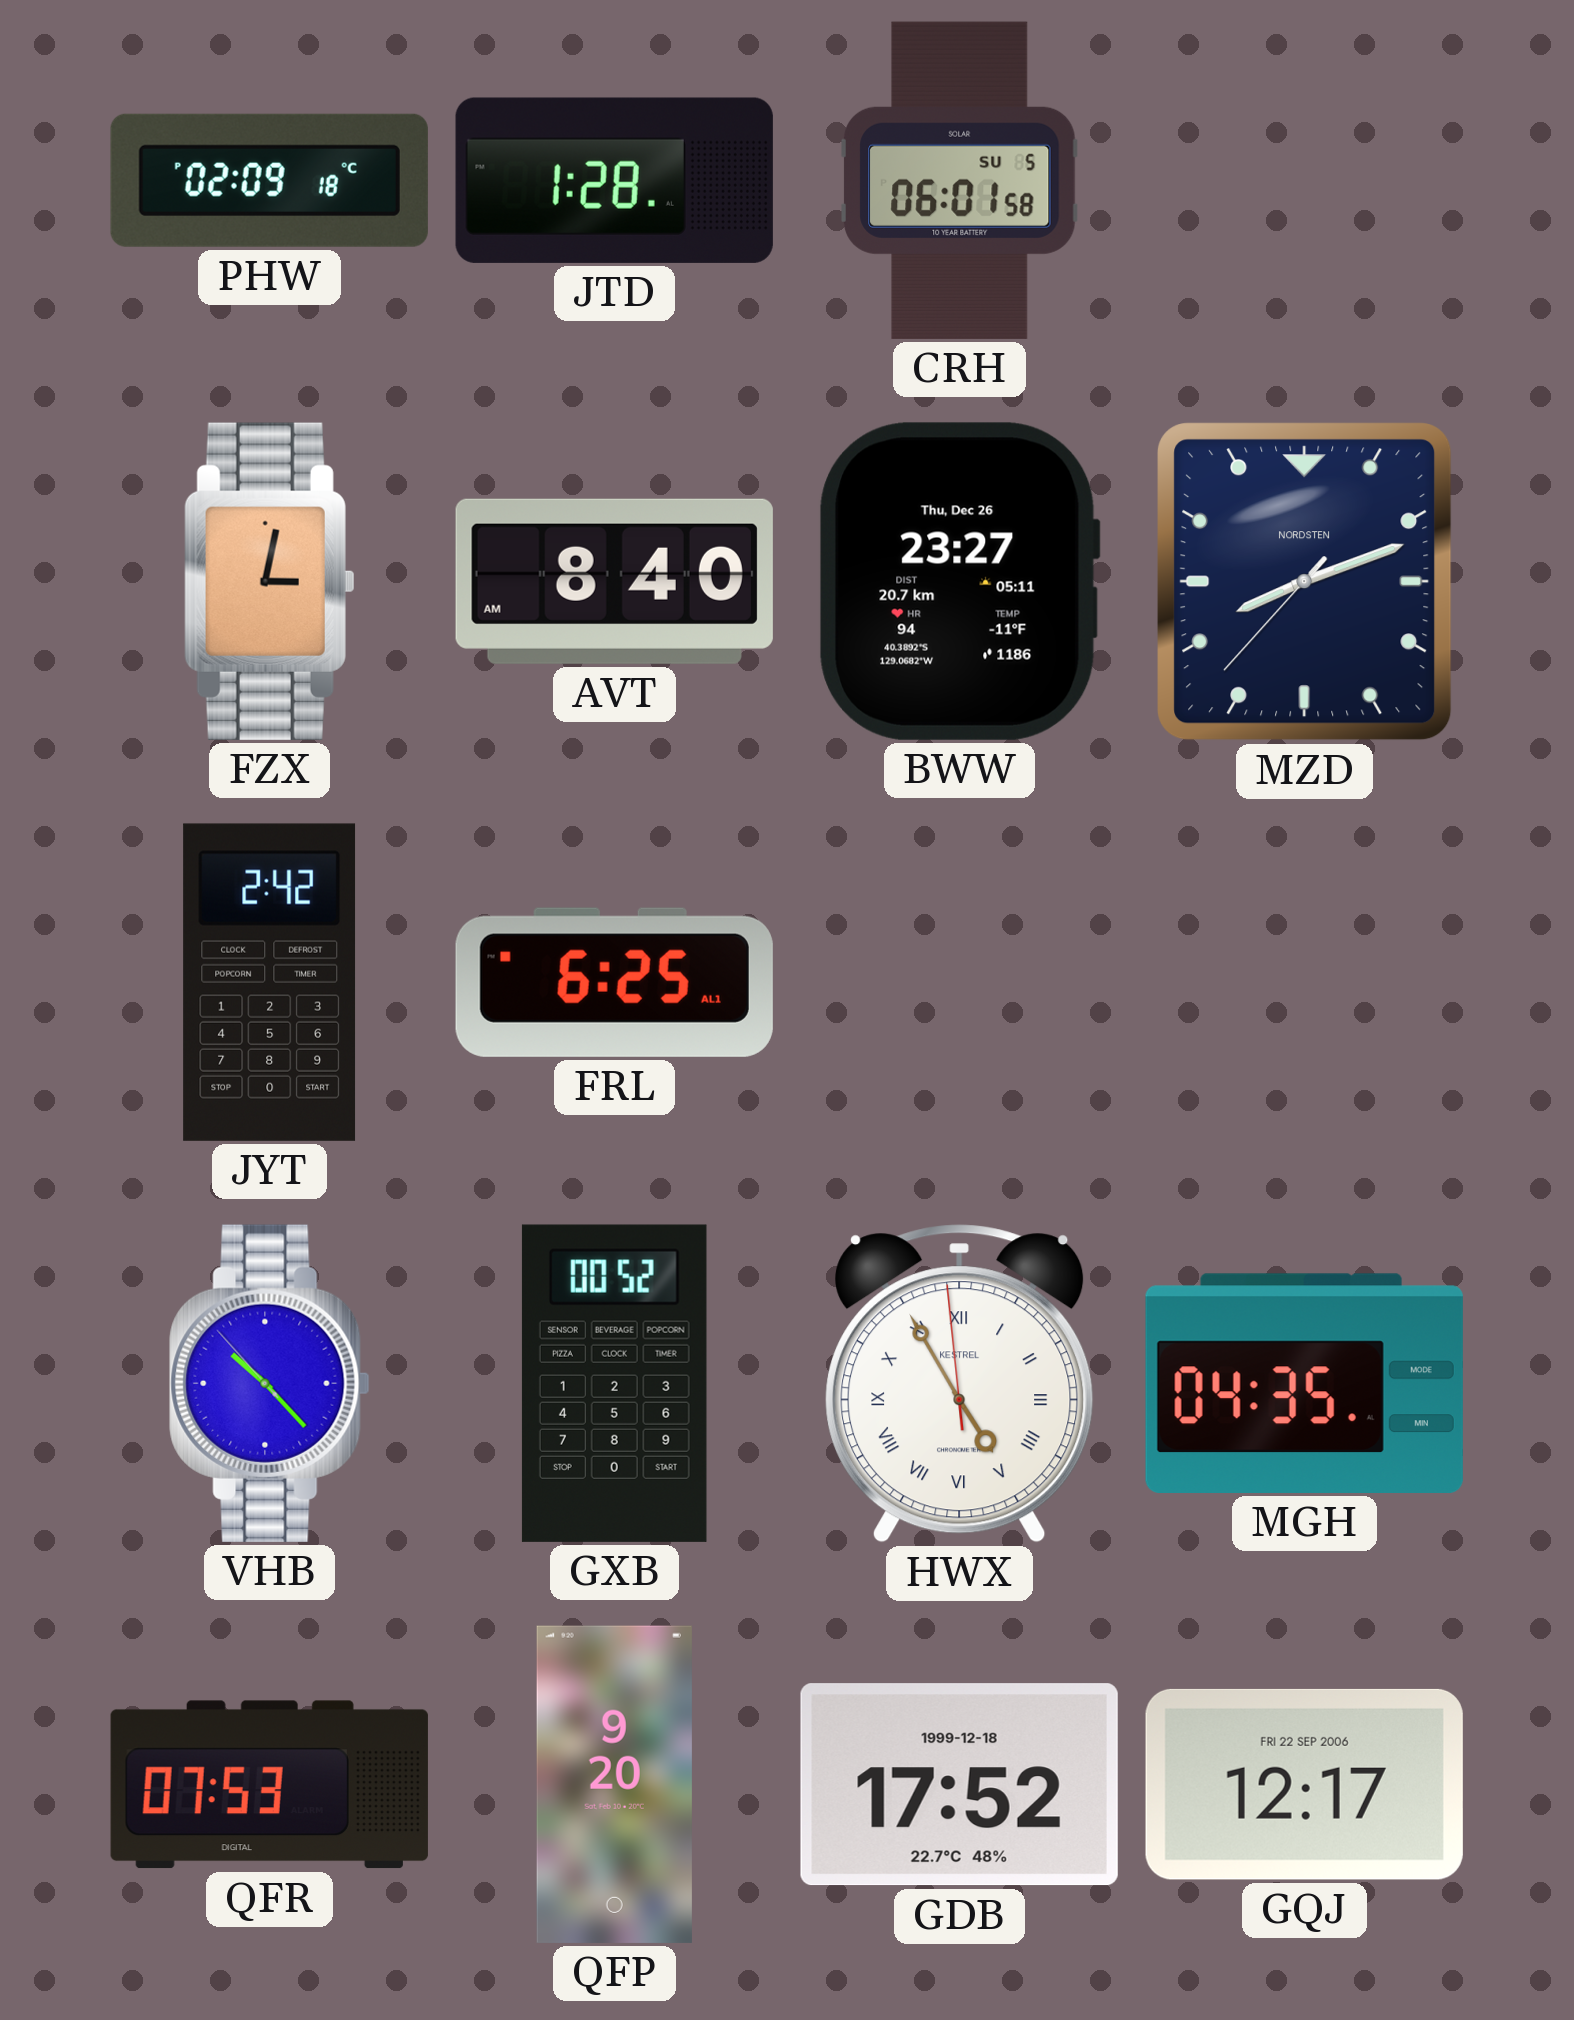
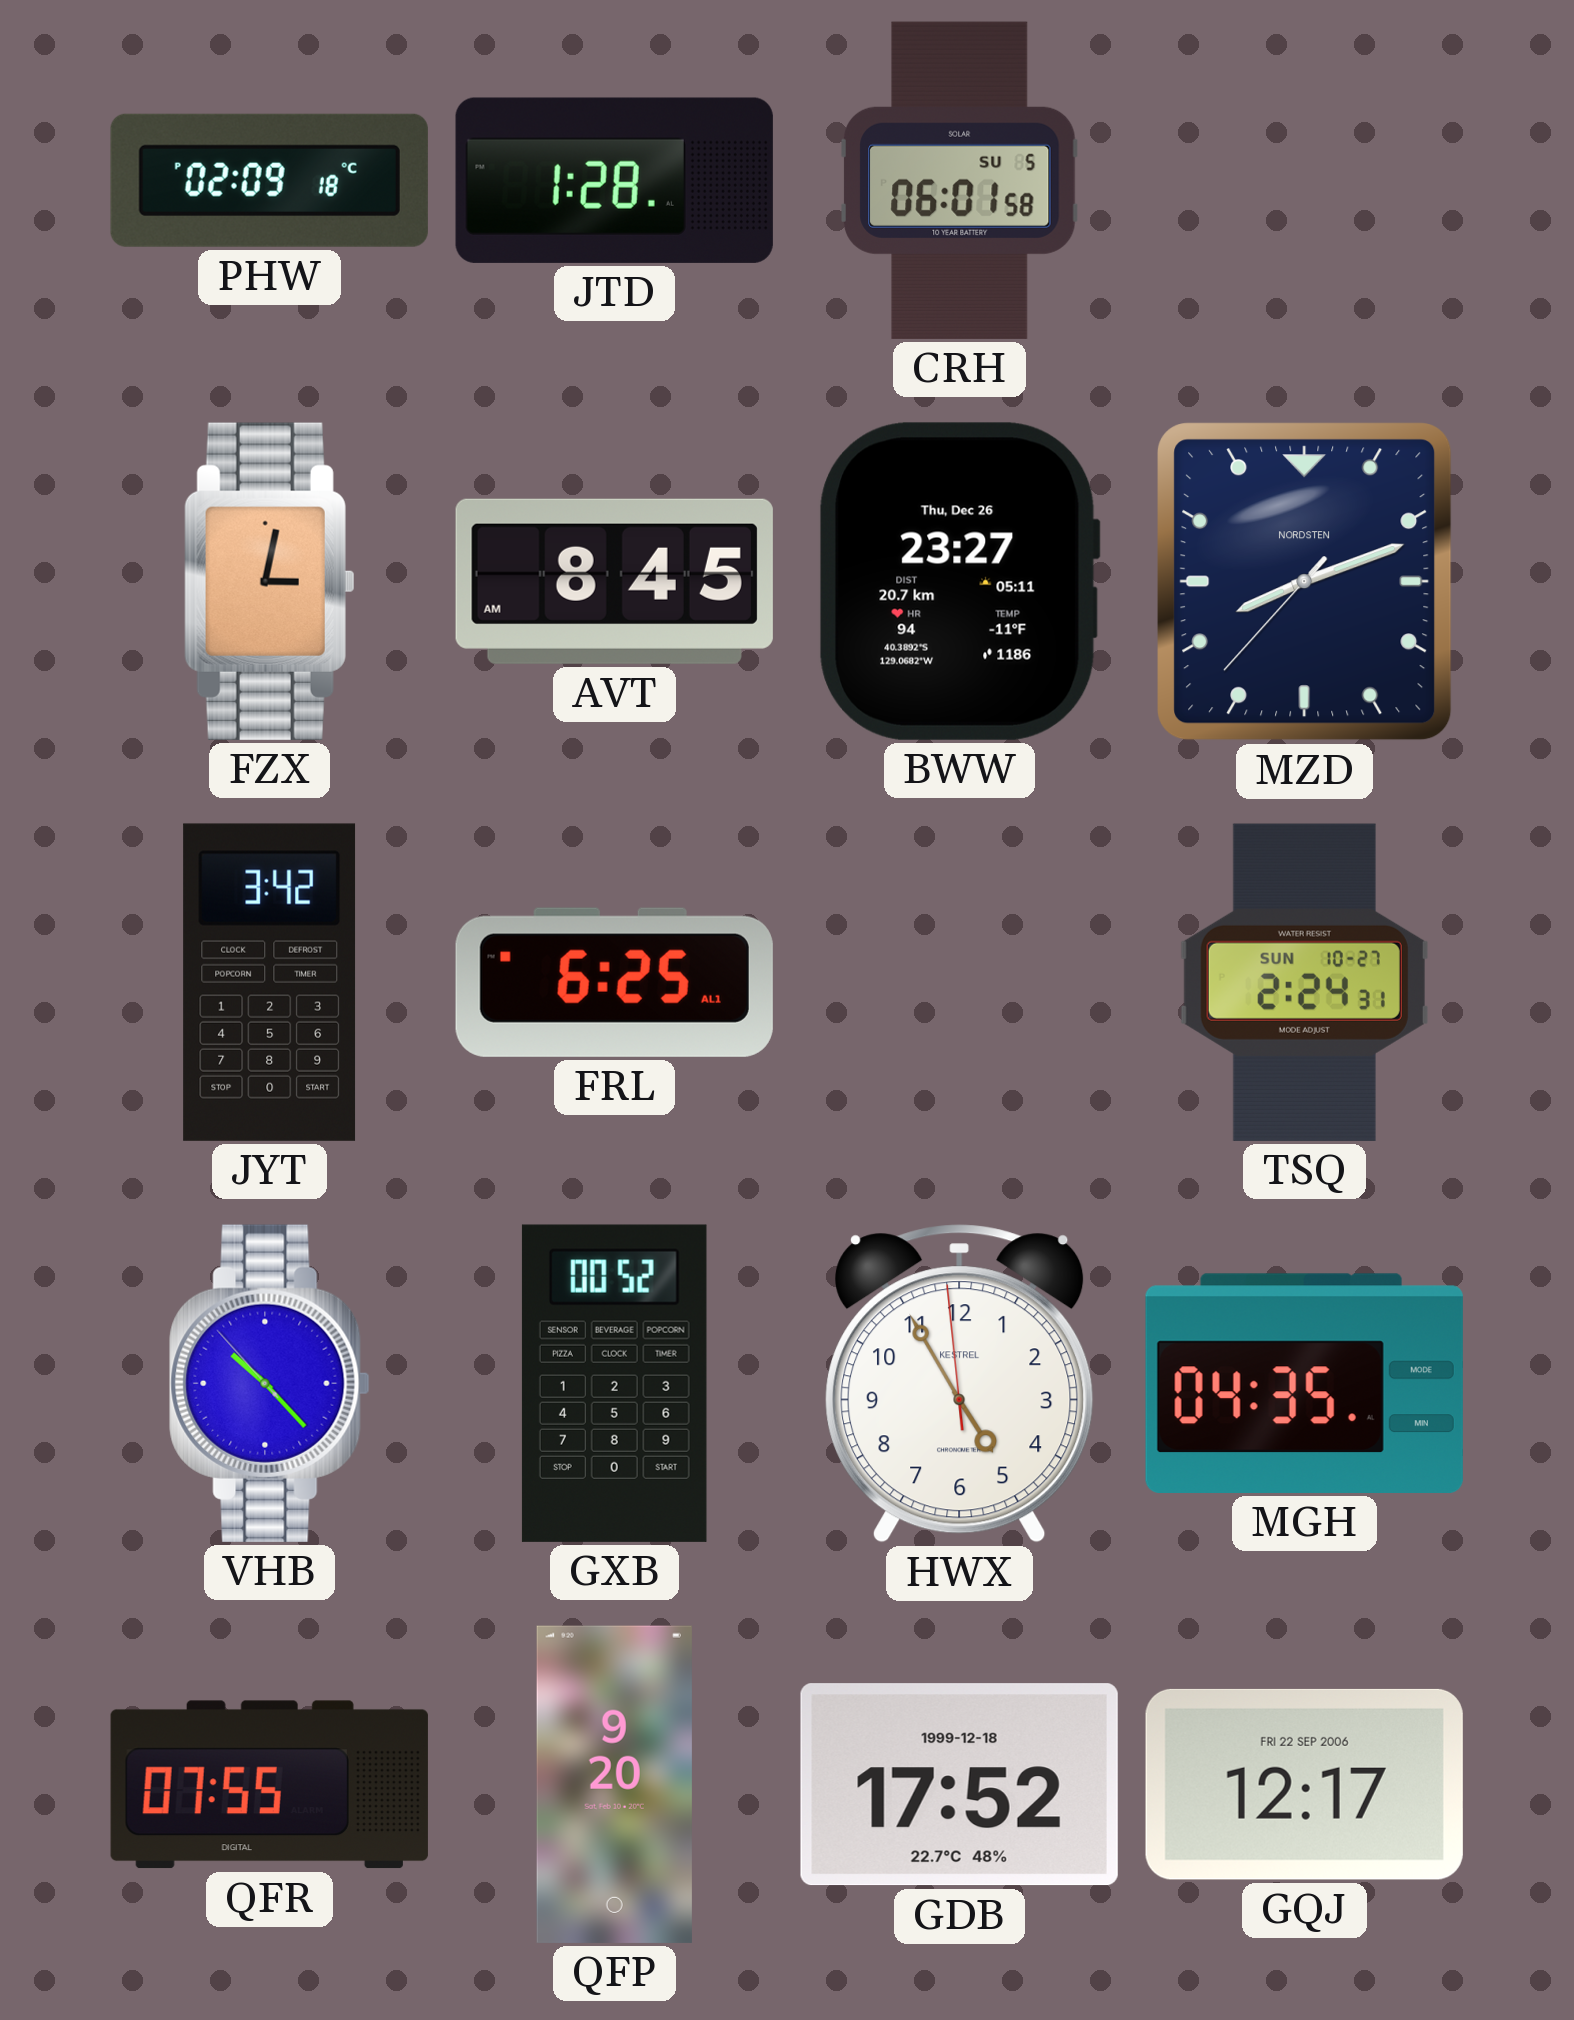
AVT: 8:40 -> 8:45 (614, 581)
JYT: 2:42 -> 3:42 (270, 982)
TSQ: none -> 2:24 (1304, 982)
HWX numerals: Roman -> Arabic (960, 1384)
QFR: 07:53 -> 07:55 (269, 1785)
